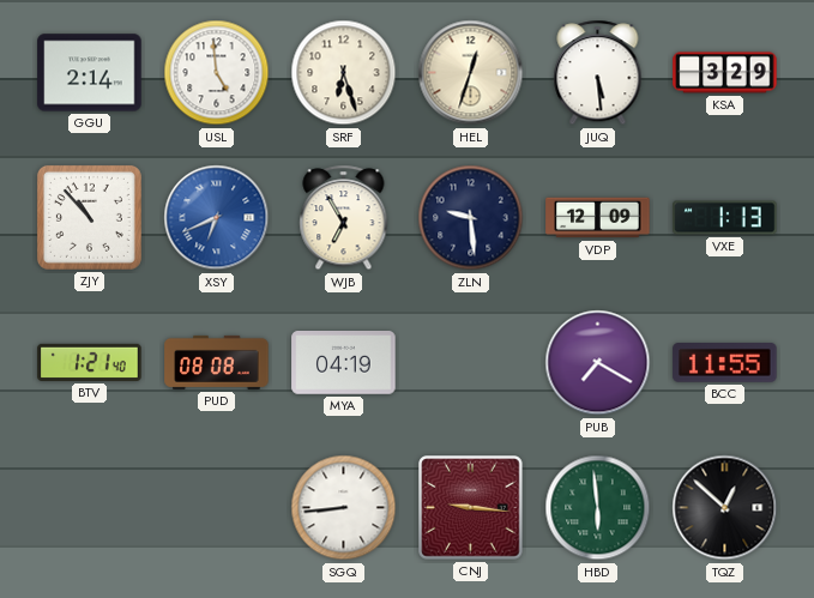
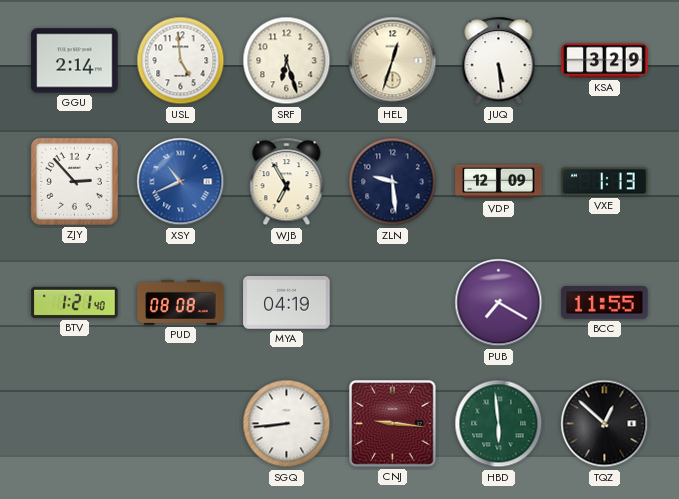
ZJY: 10:53 -> 2:53 (74, 181)
XSY: 6:41 -> 10:41 (181, 182)
